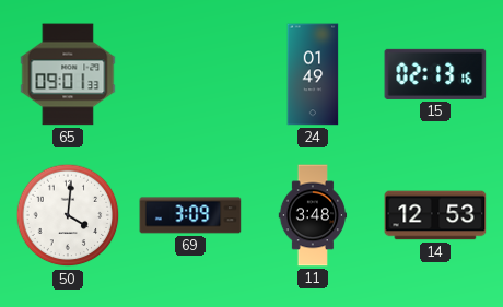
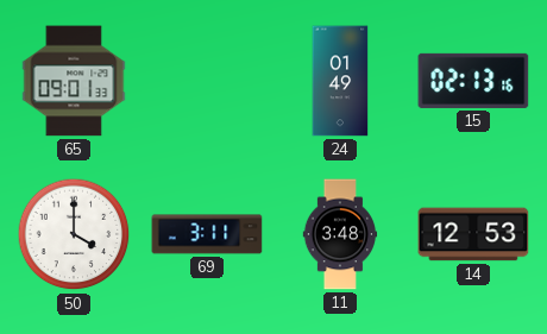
50: 4:01 -> 4:00 (74, 234)
69: 3:09 -> 3:11 (207, 234)
